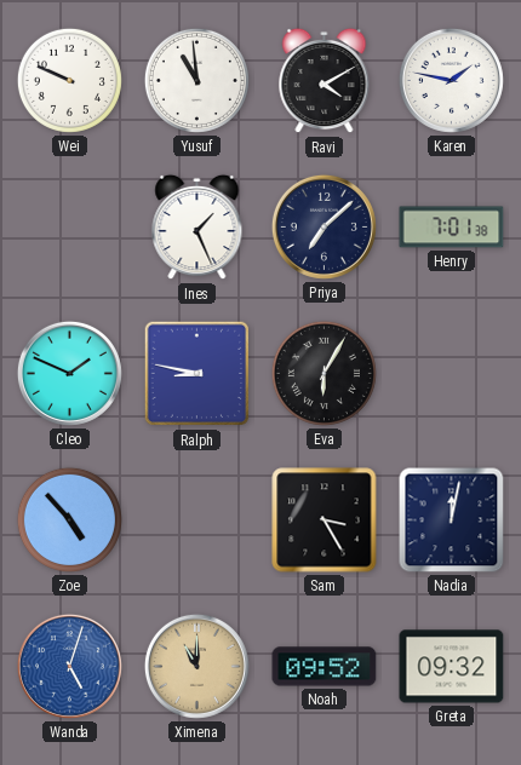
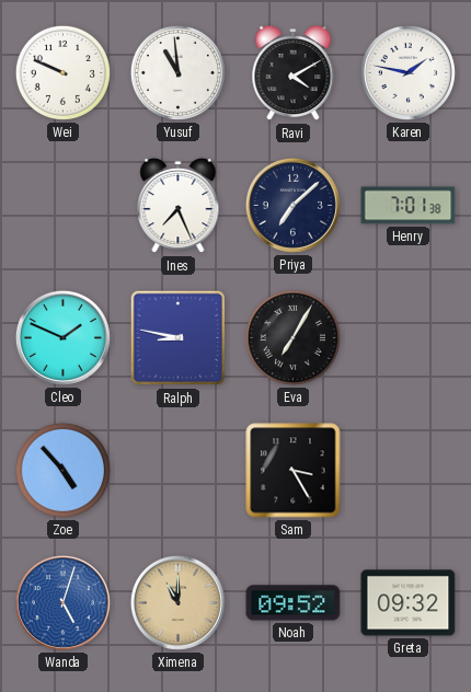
Ines: 1:26 -> 7:26 (179, 206)
Eva: 6:05 -> 7:05 (292, 337)
Nadia: 12:02 -> none (452, 520)
